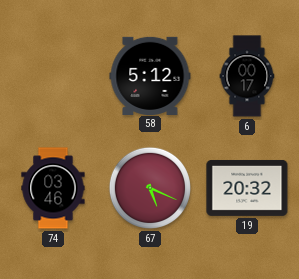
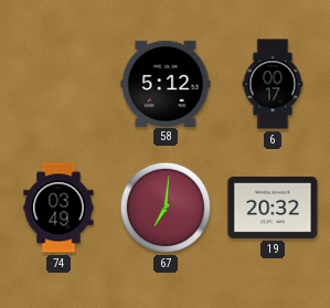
74: 03:46 -> 03:49 (58, 208)
67: 5:19 -> 7:01 (166, 208)
